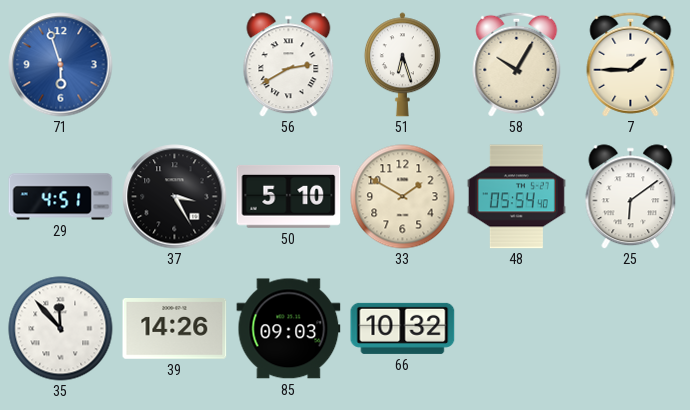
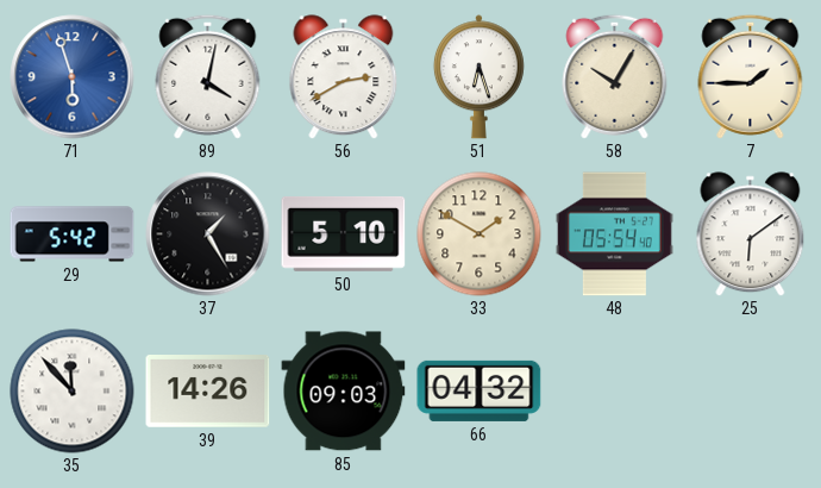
89: none -> 4:02 (208, 76)
29: 4:51 -> 5:42 (73, 234)
37: 3:25 -> 1:25 (208, 234)
66: 10:32 -> 04:32 (480, 390)
